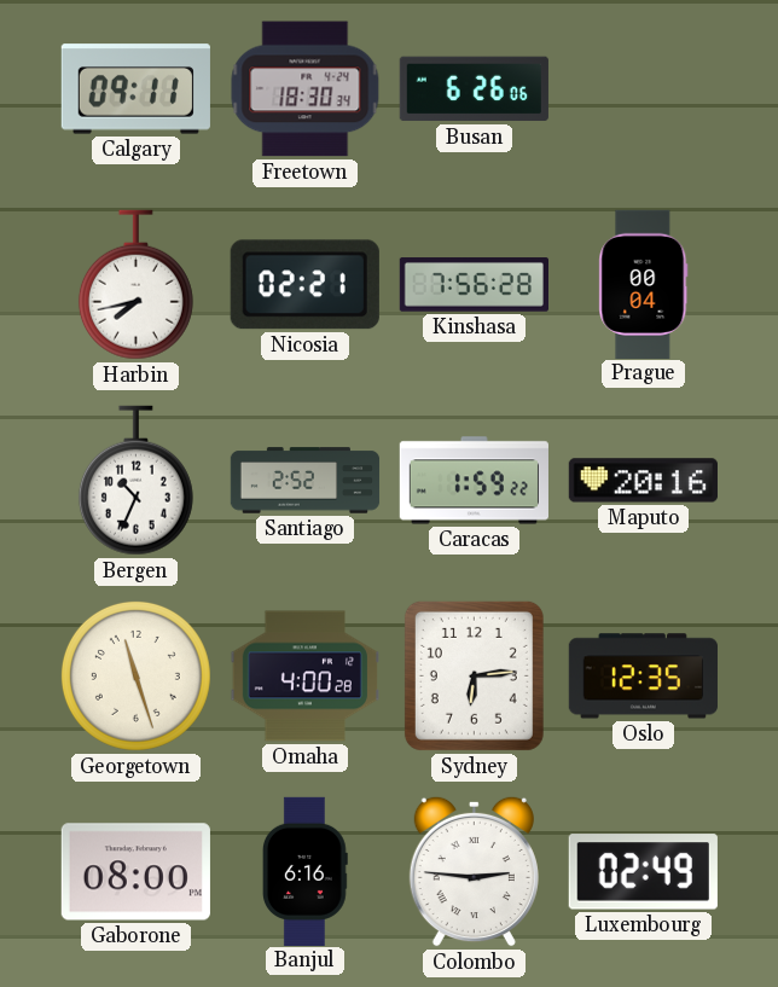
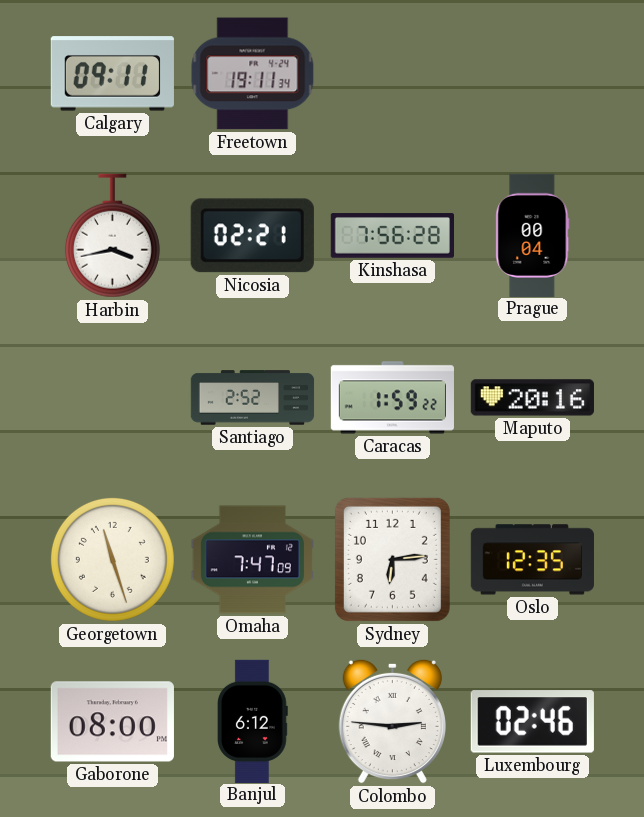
Freetown: 18:30 -> 19:11 (253, 74)
Busan: 6:26 -> none (474, 89)
Harbin: 7:43 -> 3:43 (112, 236)
Bergen: 10:34 -> none (135, 481)
Omaha: 4:00 -> 7:47 (252, 560)
Banjul: 6:16 -> 6:12 (252, 721)
Luxembourg: 02:49 -> 02:46 (532, 722)
